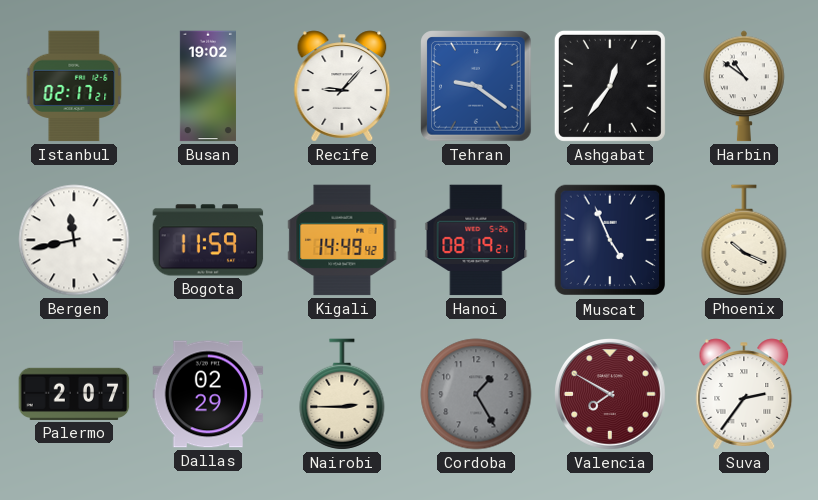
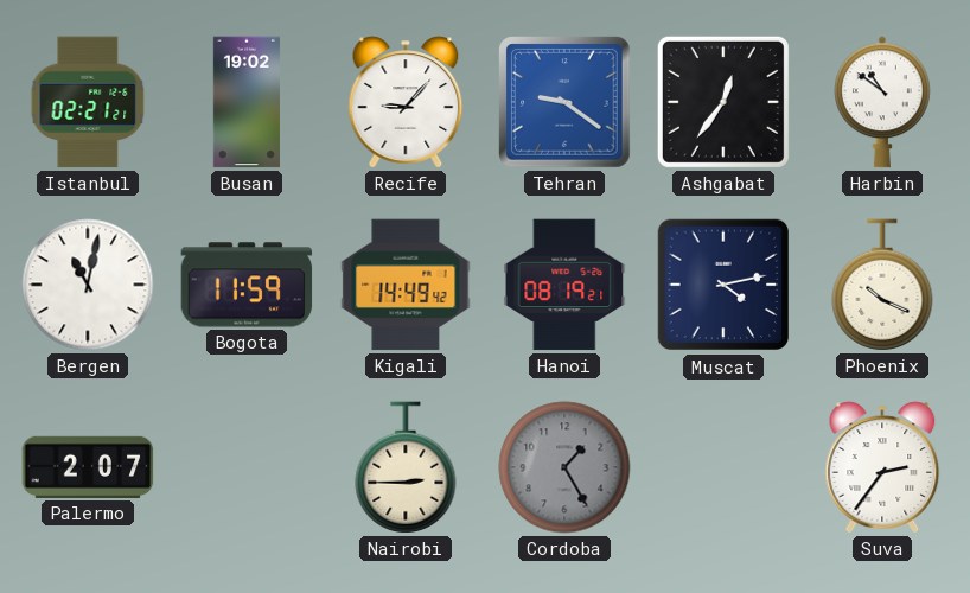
Istanbul: 02:17 -> 02:21 (88, 102)
Bergen: 11:43 -> 11:02 (88, 285)
Muscat: 4:56 -> 4:13 (723, 285)
Dallas: 02:29 -> none (208, 394)
Valencia: 7:50 -> none (611, 395)
